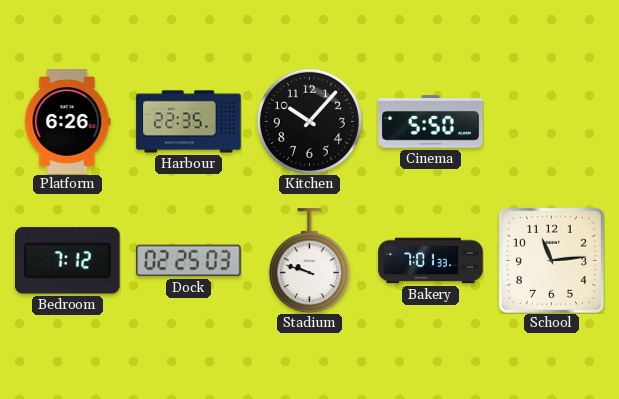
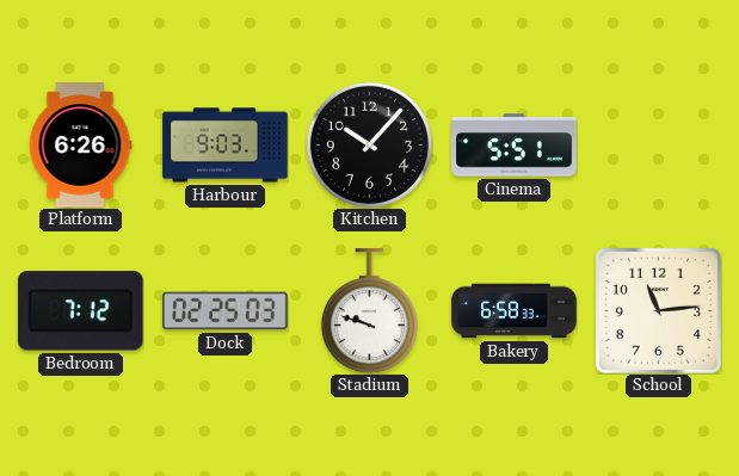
Harbour: 22:35 -> 9:03 (226, 146)
Cinema: 5:50 -> 5:51 (515, 146)
Bakery: 7:01 -> 6:58 (515, 311)
